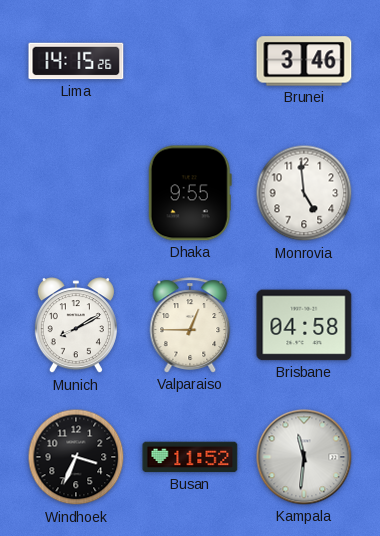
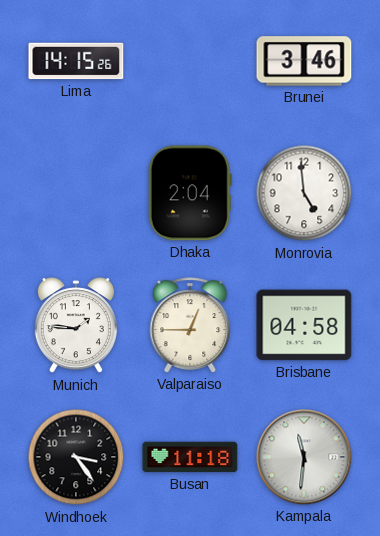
Dhaka: 9:55 -> 2:04 (190, 193)
Munich: 8:10 -> 1:46 (76, 326)
Windhoek: 3:34 -> 3:24 (76, 457)
Busan: 11:52 -> 11:18 (190, 457)
